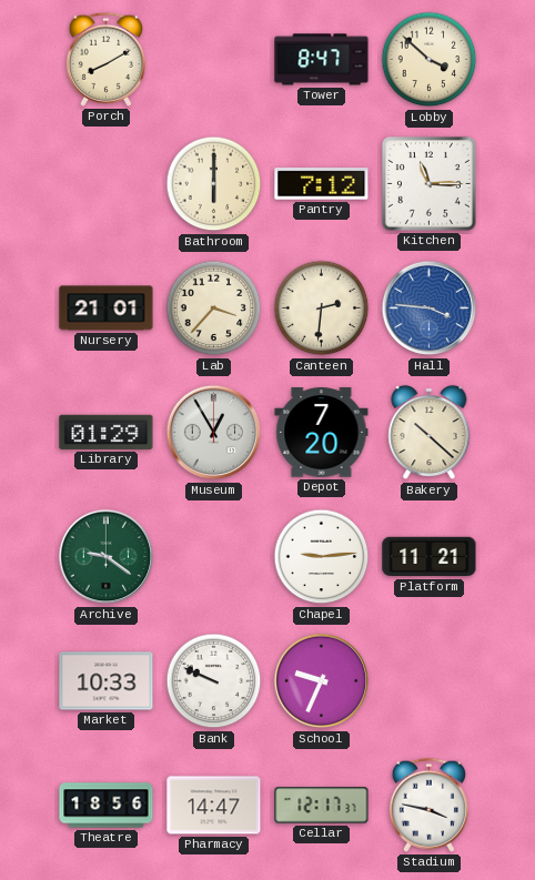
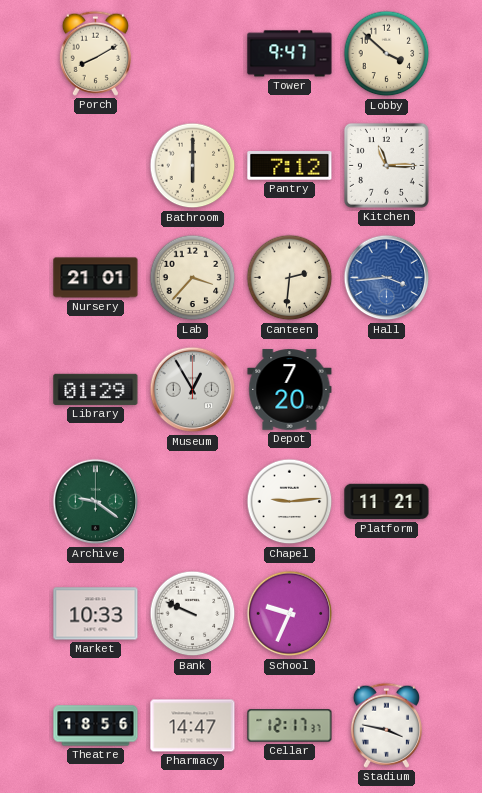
Tower: 8:47 -> 9:47 (290, 54)
Hall: 3:46 -> 3:44 (387, 278)
Bakery: 10:22 -> none (430, 433)
